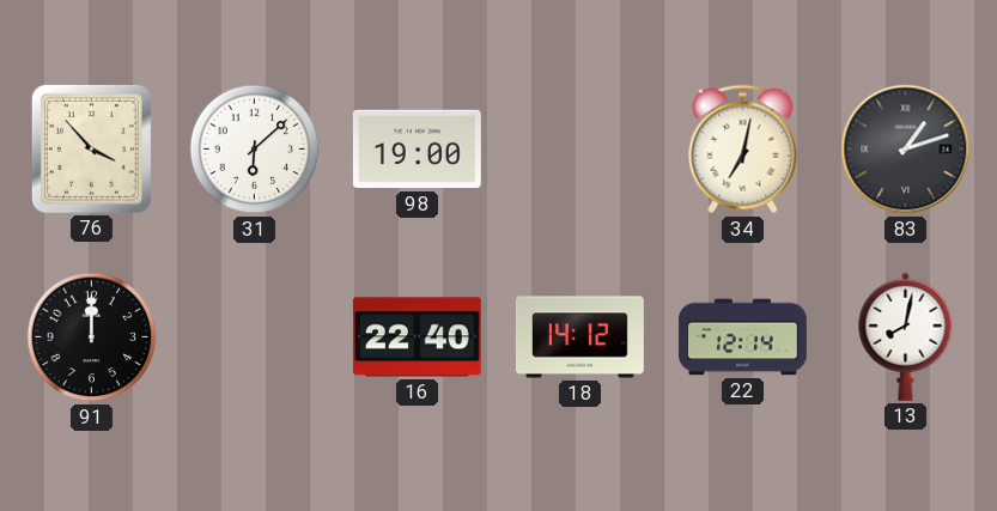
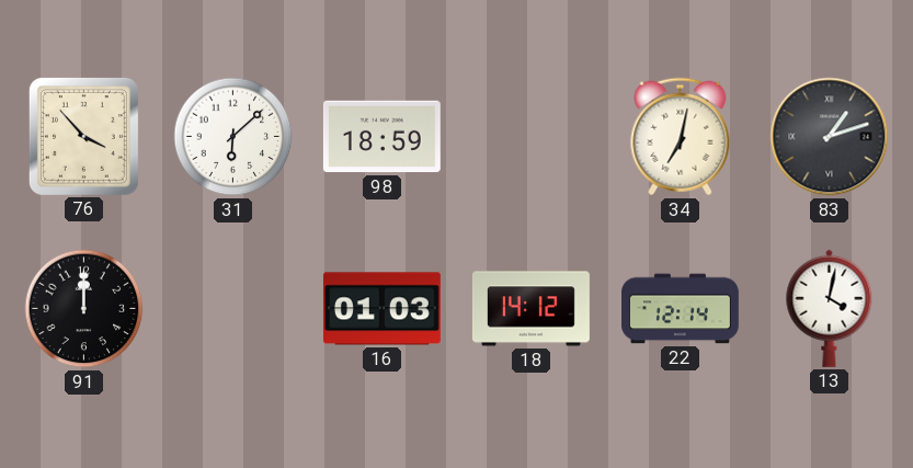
98: 19:00 -> 18:59 (381, 137)
16: 22:40 -> 01:03 (381, 309)
13: 8:02 -> 4:02 (830, 308)
